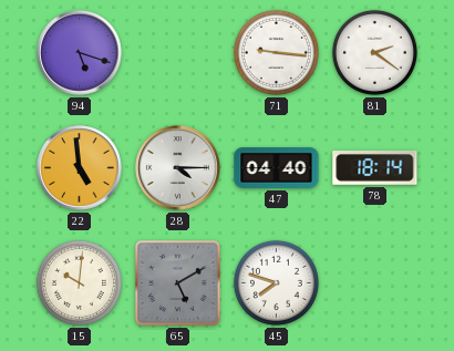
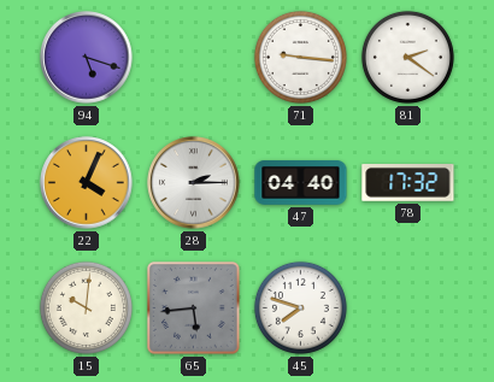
22: 4:59 -> 4:04 (87, 183)
28: 4:15 -> 2:15 (194, 183)
78: 18:14 -> 17:32 (408, 183)
65: 5:10 -> 5:44 (194, 308)
